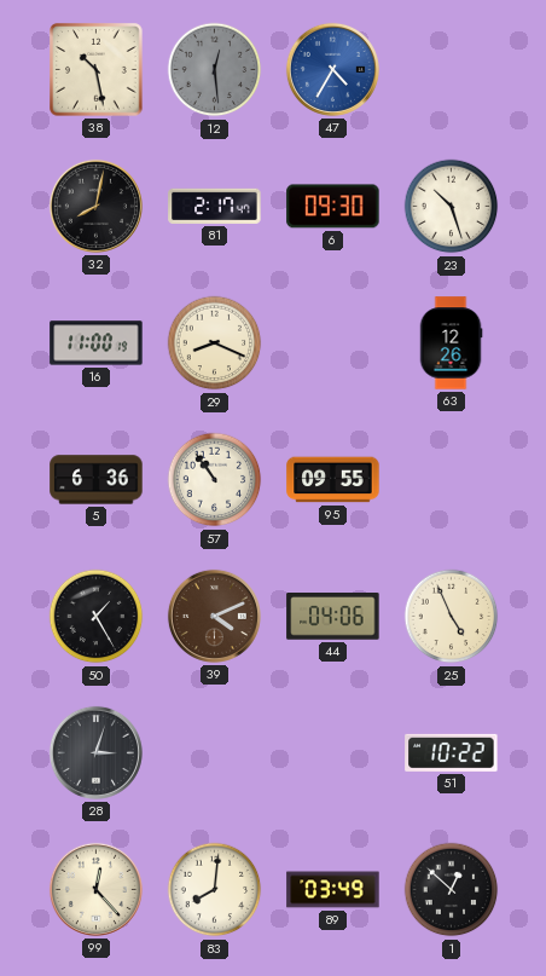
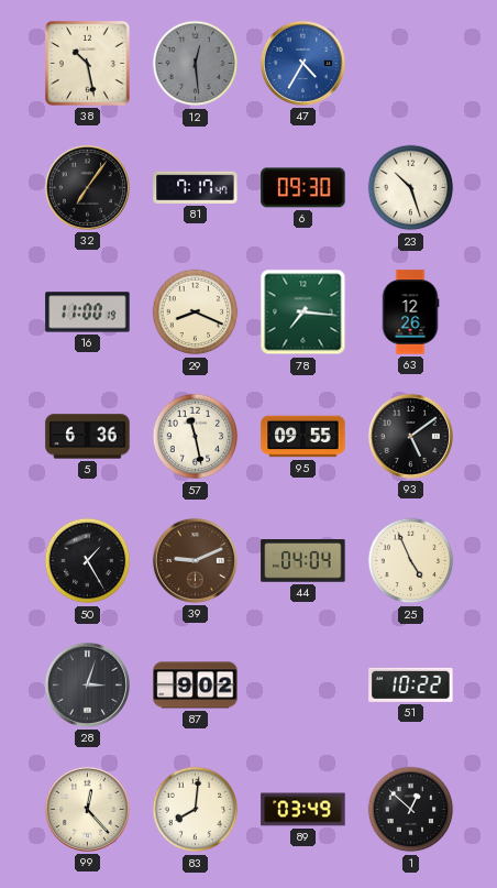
32: 8:02 -> 7:06 (87, 187)
81: 2:17 -> 7:17 (196, 187)
78: none -> 7:16 (303, 313)
57: 10:54 -> 11:28 (196, 437)
93: none -> 5:09 (410, 436)
39: 4:11 -> 9:11 (195, 560)
44: 04:06 -> 04:04 (303, 561)
87: none -> 9:02 (196, 686)
